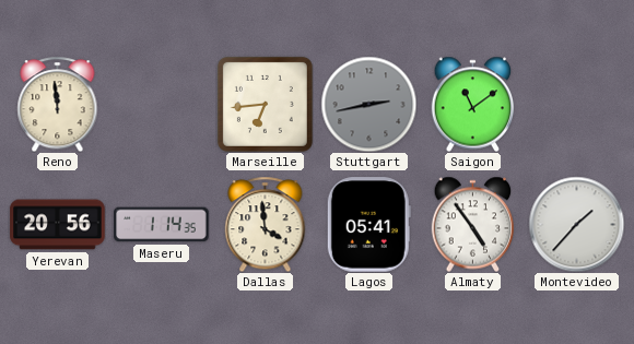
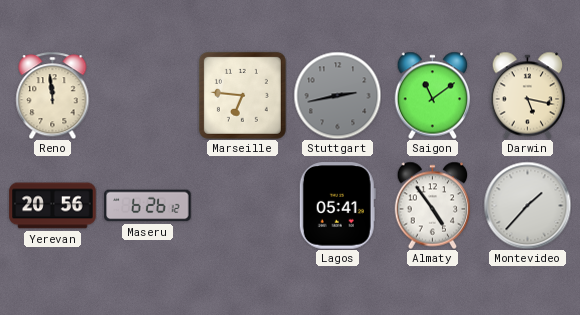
Marseille: 6:44 -> 6:46 (242, 95)
Darwin: none -> 5:17 (528, 95)
Maseru: 1:14 -> 6:26 (148, 206)
Dallas: 3:59 -> none (266, 224)
